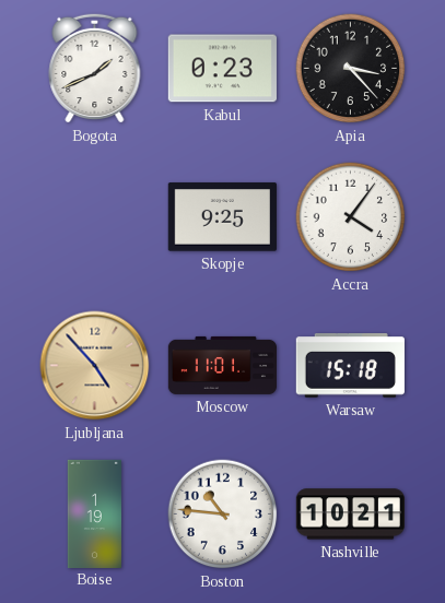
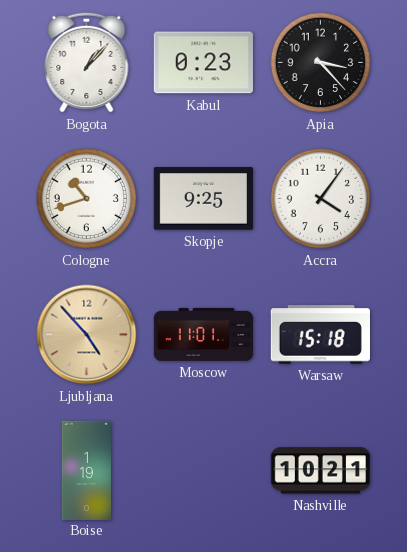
Bogota: 1:41 -> 1:07 (87, 62)
Cologne: none -> 10:42 (87, 199)
Boston: 10:46 -> none (223, 515)
